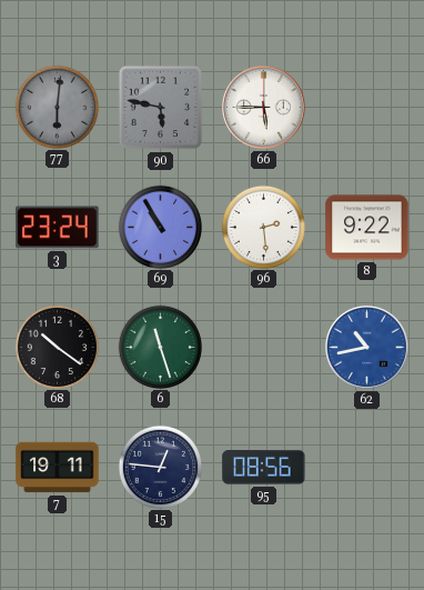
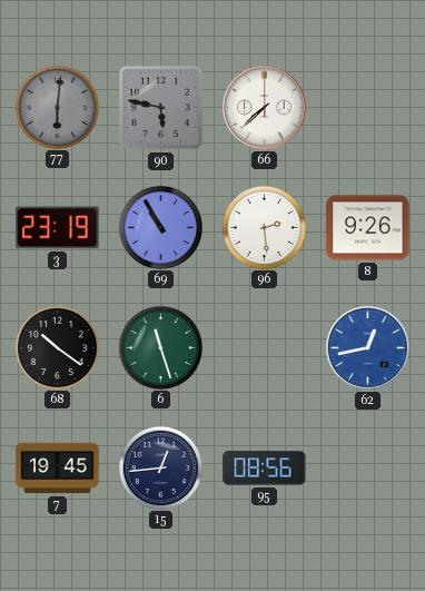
66: 5:45 -> 7:38 (265, 108)
3: 23:24 -> 23:19 (58, 228)
8: 9:22 -> 9:26 (368, 228)
62: 10:43 -> 12:43 (368, 348)
7: 19:11 -> 19:45 (58, 469)
15: 12:46 -> 12:44 (160, 467)
